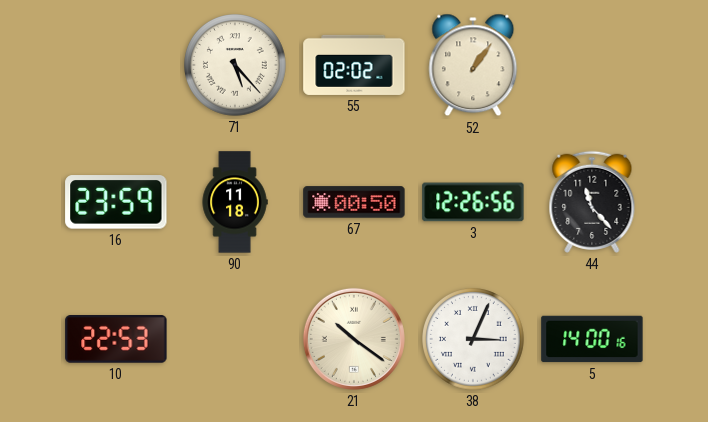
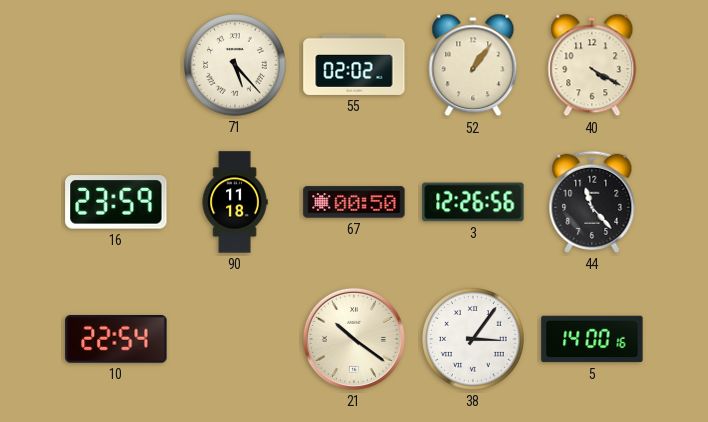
40: none -> 4:20 (592, 65)
10: 22:53 -> 22:54 (116, 340)
38: 3:04 -> 3:06 (474, 340)
